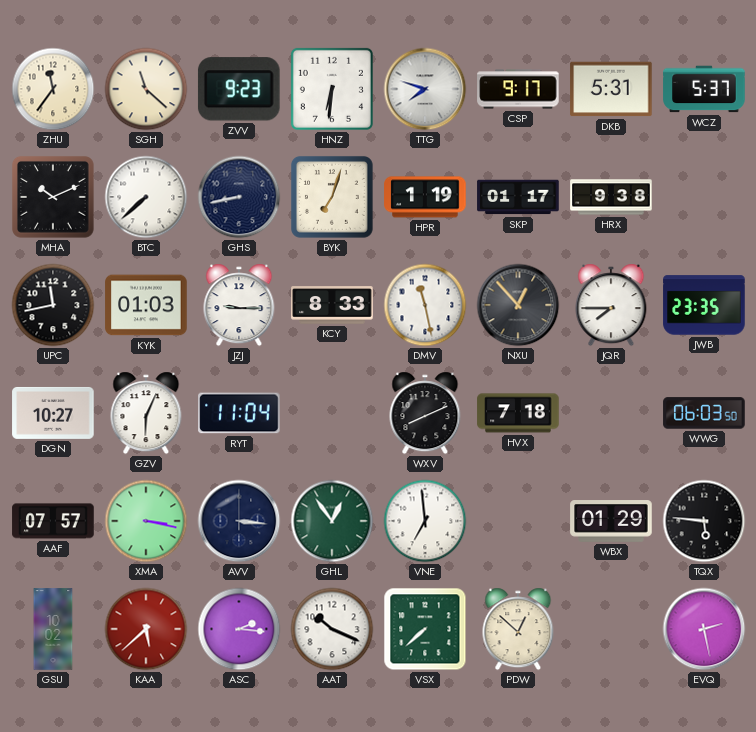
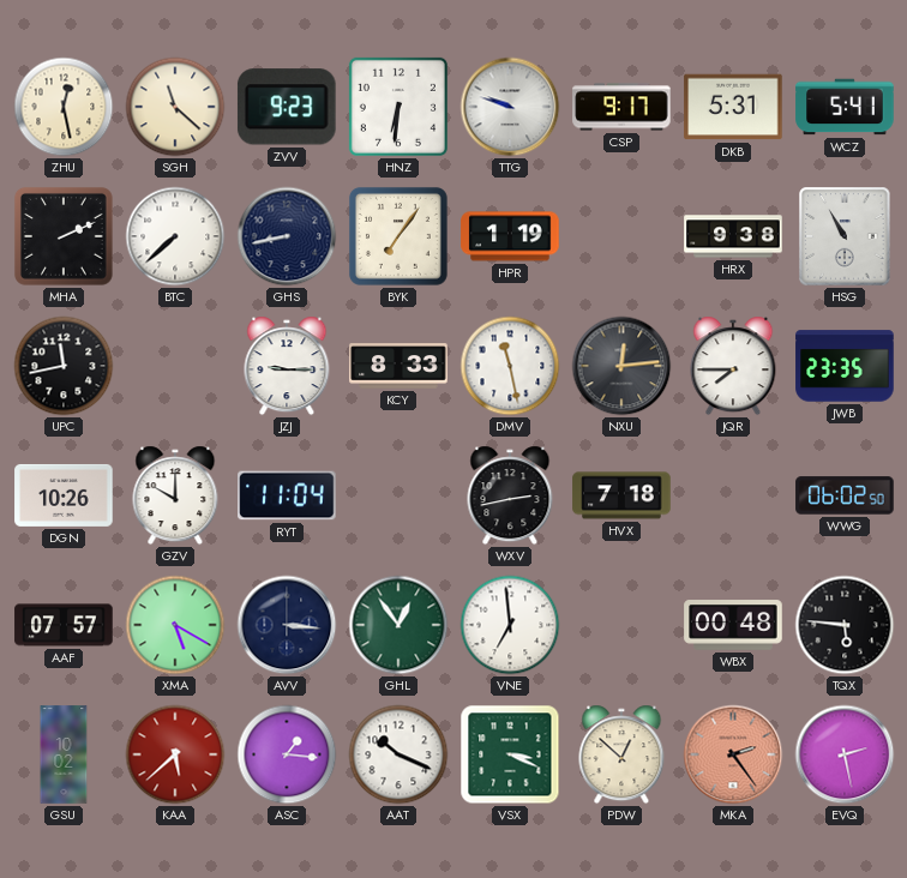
ZHU: 11:36 -> 12:28 (64, 107)
TTG: 7:48 -> 9:48 (510, 107)
WCZ: 5:37 -> 5:41 (845, 107)
MHA: 10:11 -> 2:11 (64, 236)
BYK: 7:03 -> 7:06 (398, 236)
SKP: 01:17 -> none (518, 197)
HSG: none -> 10:55 (845, 236)
KYK: 01:03 -> none (146, 305)
NXU: 12:53 -> 12:14 (621, 366)
DGN: 10:27 -> 10:26 (64, 495)
GZV: 6:04 -> 10:00 (175, 495)
WXV: 8:11 -> 2:43 (510, 495)
WWG: 06:03 -> 06:02 (845, 495)
XMA: 3:17 -> 5:20 (175, 625)
WBX: 01:29 -> 00:48 (733, 625)
ASC: 2:16 -> 1:16 (287, 754)
VSX: 7:38 -> 3:19 (510, 754)
MKA: none -> 2:24 (733, 754)
